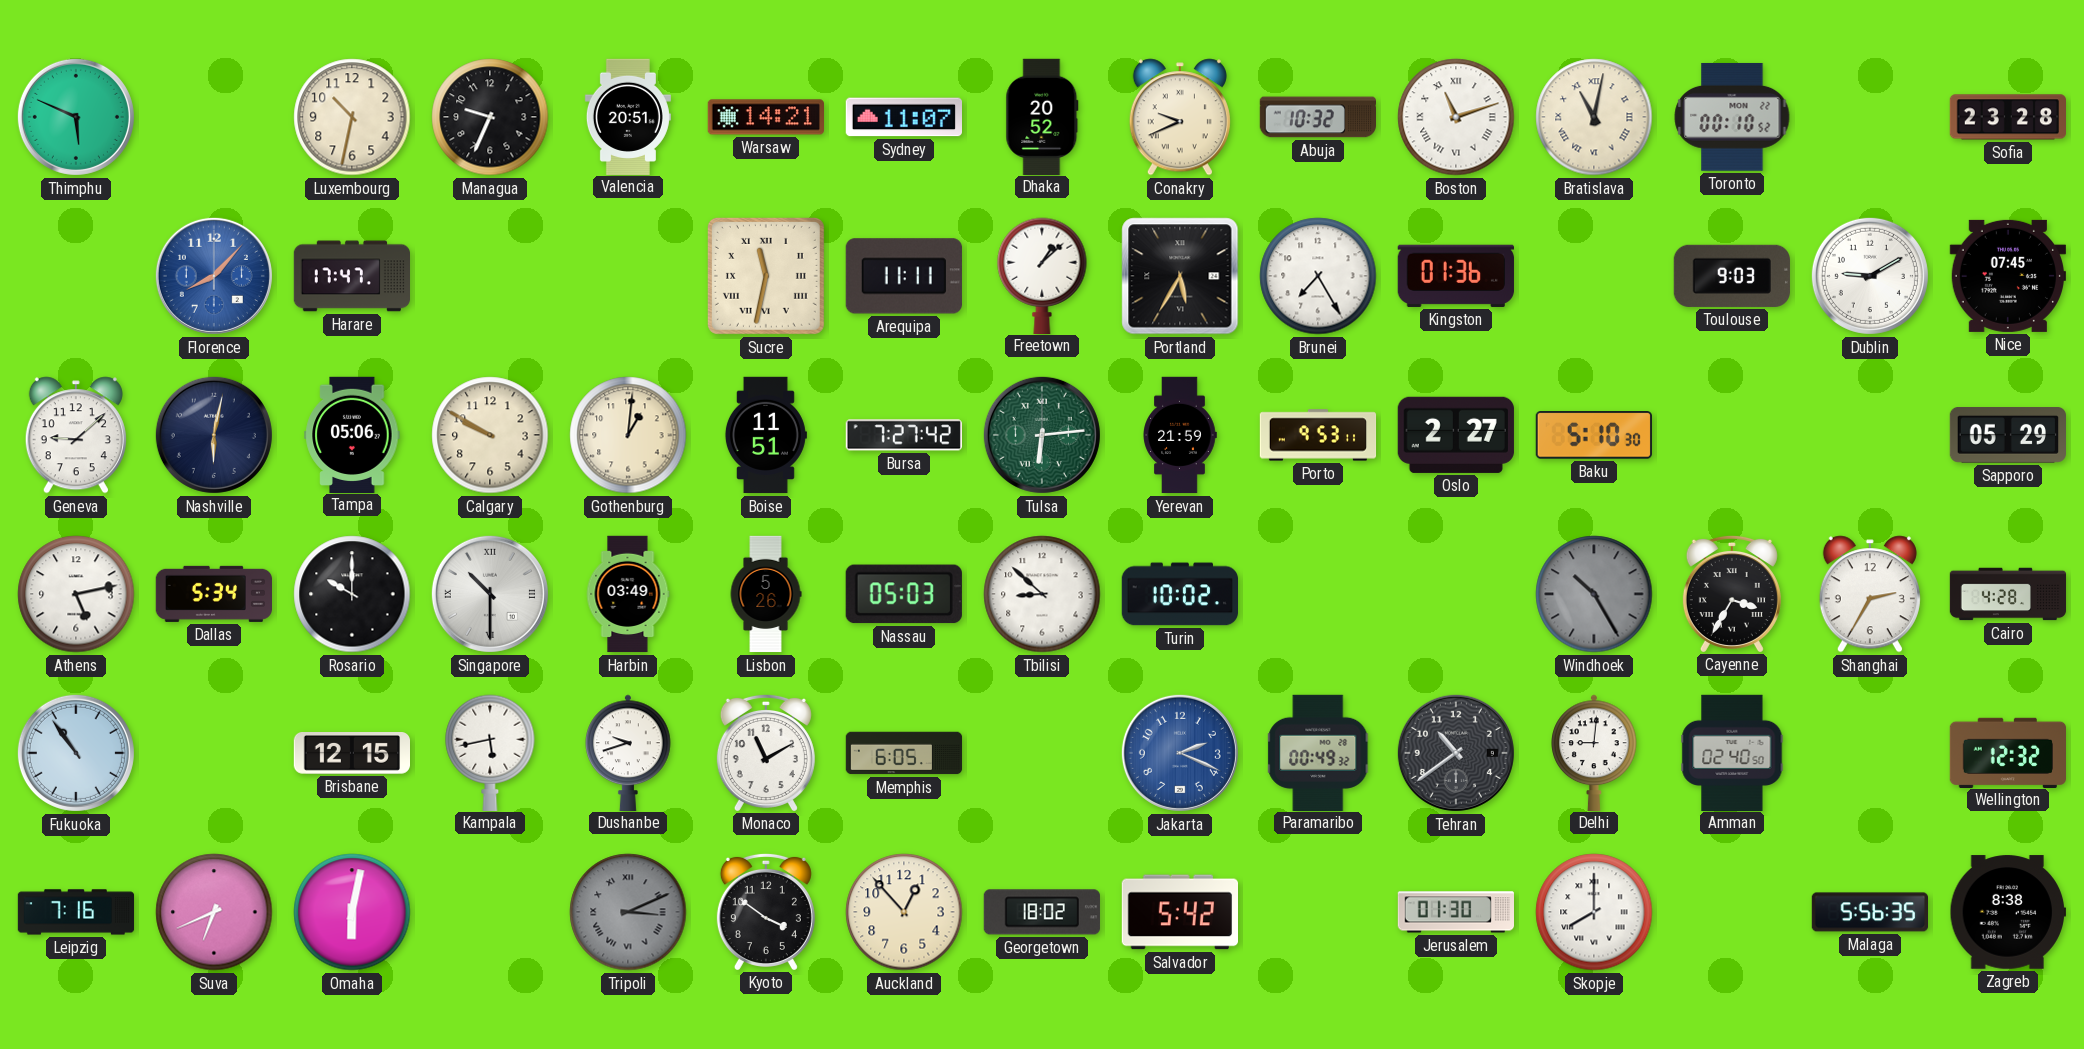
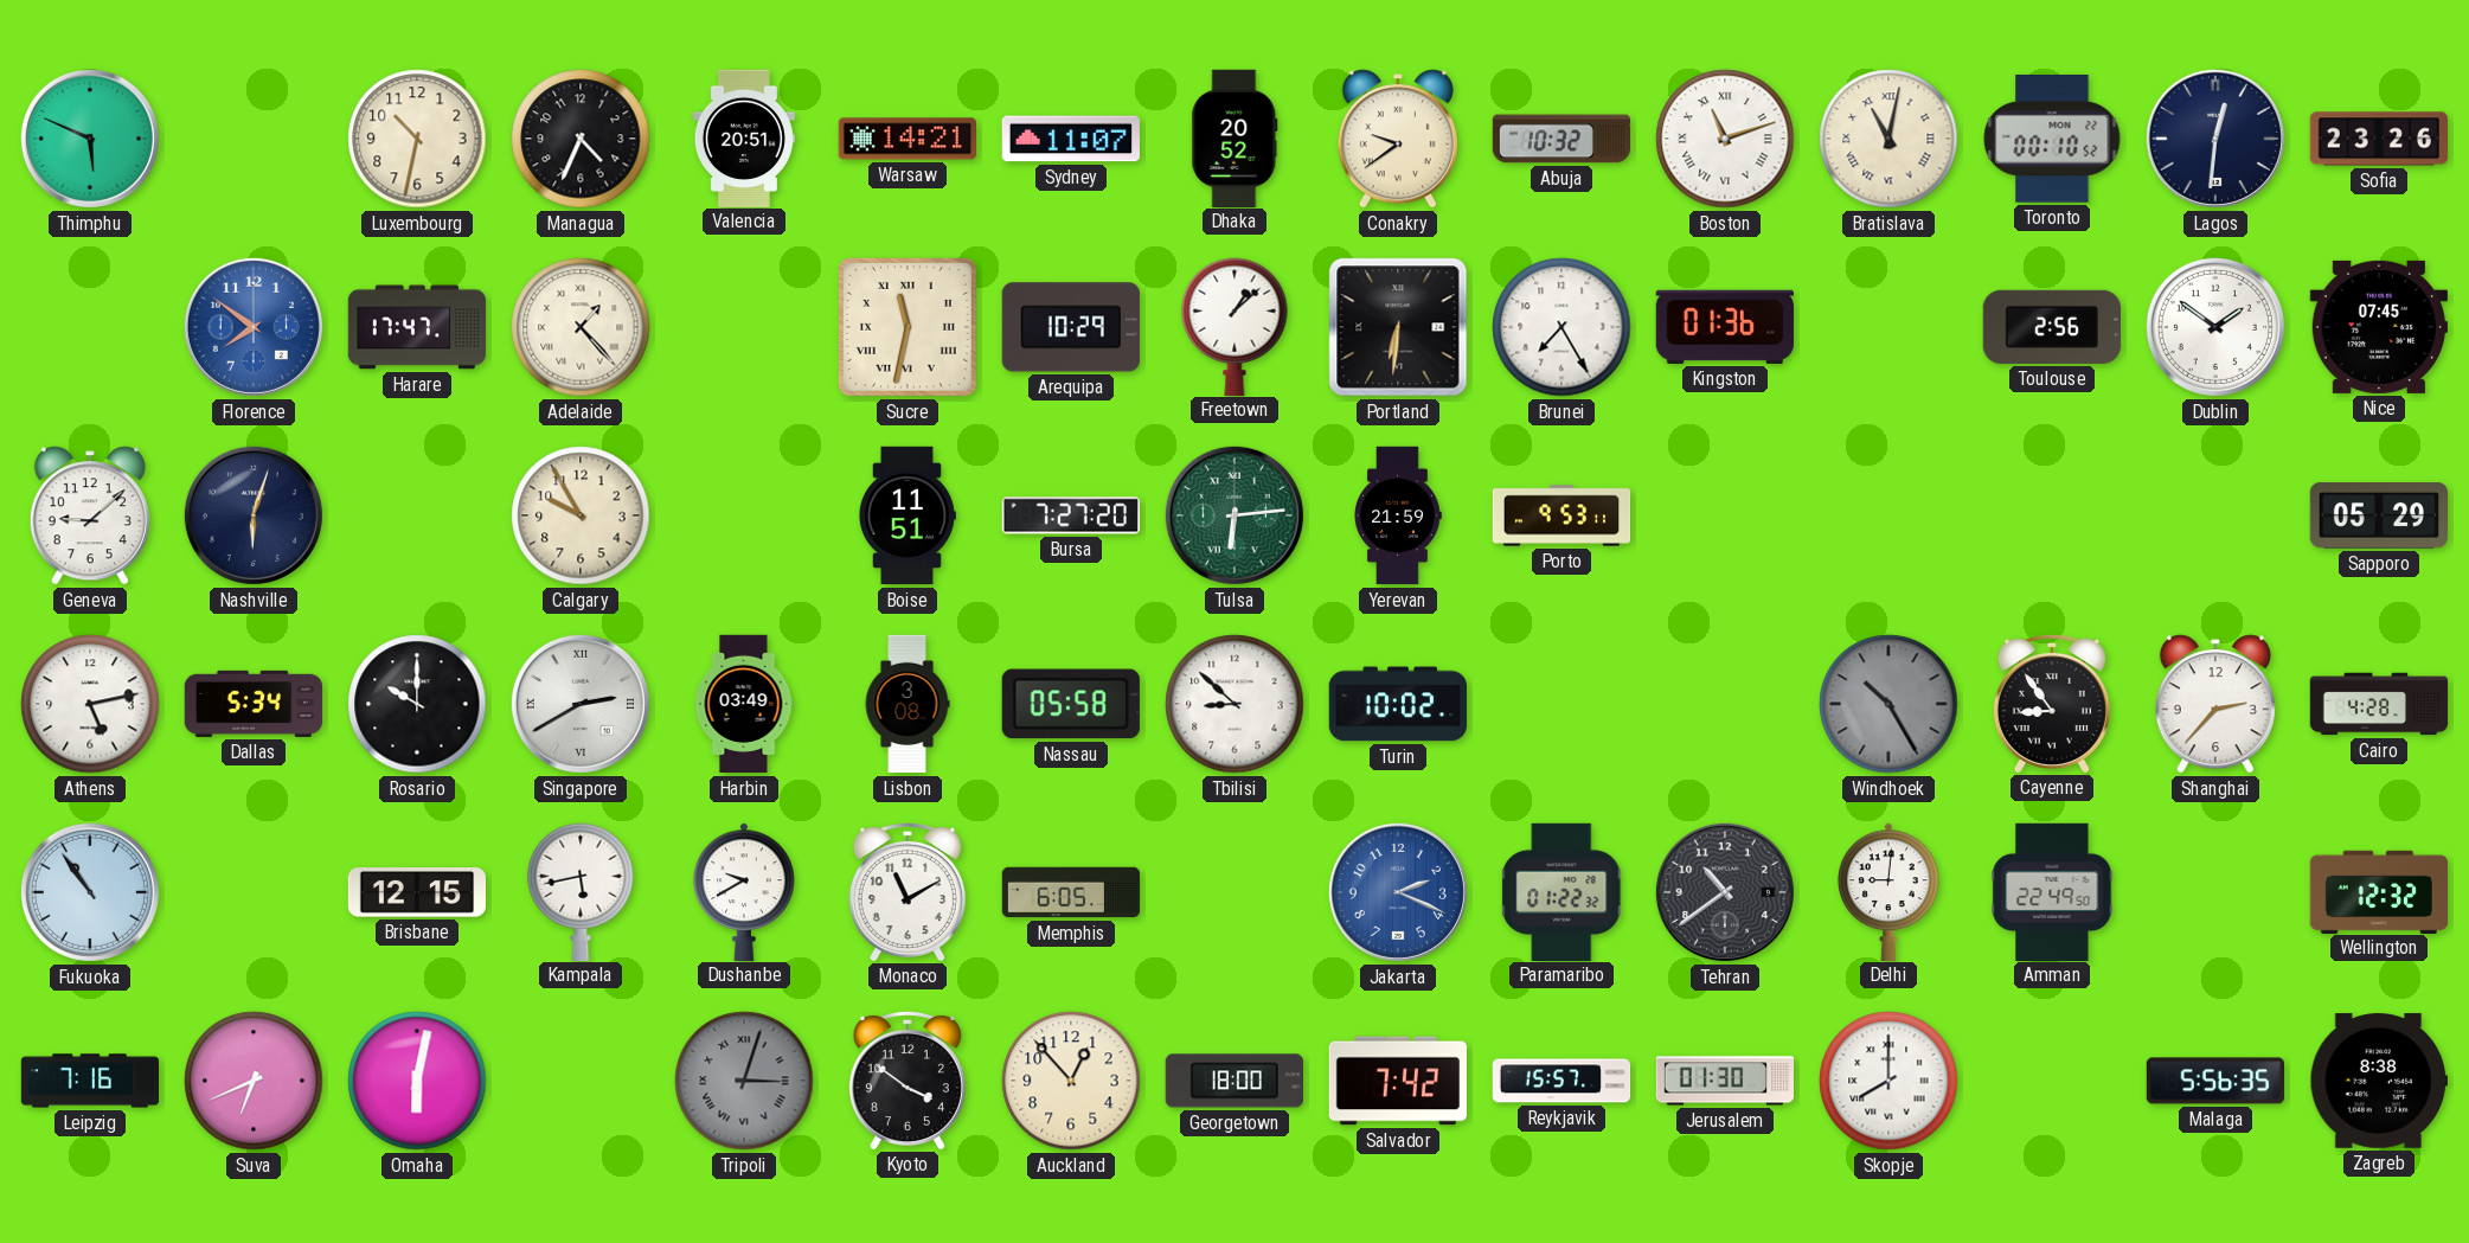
Managua: 9:34 -> 4:34 (581, 139)
Conakry: 9:41 -> 9:39 (1398, 139)
Lagos: none -> 12:31 (2215, 139)
Sofia: 23:28 -> 23:26 (2378, 139)
Florence: 8:07 -> 7:51 (254, 327)
Adelaide: none -> 1:23 (581, 327)
Arequipa: 11:11 -> 10:29 (1071, 327)
Portland: 5:35 -> 6:31 (1398, 327)
Toulouse: 9:03 -> 2:56 (2052, 327)
Dublin: 9:10 -> 1:51 (2215, 327)
Nashville: 6:02 -> 6:03 (254, 515)
Tampa: 05:06 -> none (352, 434)
Calgary: 9:50 -> 9:55 (581, 515)
Gothenburg: 1:01 -> none (628, 435)
Bursa: 7:27:42 -> 7:27:20 (1071, 515)
Oslo: 2:27 -> none (1456, 435)
Baku: 5:10 -> none (1594, 435)
Singapore: 10:30 -> 2:40 (581, 704)
Lisbon: 5:26 -> 3:08 (908, 704)
Nassau: 05:03 -> 05:58 (1071, 704)
Cayenne: 3:35 -> 8:54 (2052, 703)
Shanghai: 2:35 -> 2:37 (2215, 704)
Dushanbe: 9:42 -> 9:40 (744, 891)
Paramaribo: 00:49 -> 01:22 (1563, 891)
Amman: 02:40 -> 22:49 (2052, 891)
Tripoli: 3:11 -> 3:03 (744, 1081)
Georgetown: 18:02 -> 18:00 (1234, 1081)
Salvador: 5:42 -> 7:42 (1397, 1081)
Reykjavik: none -> 15:57 (1561, 1081)
